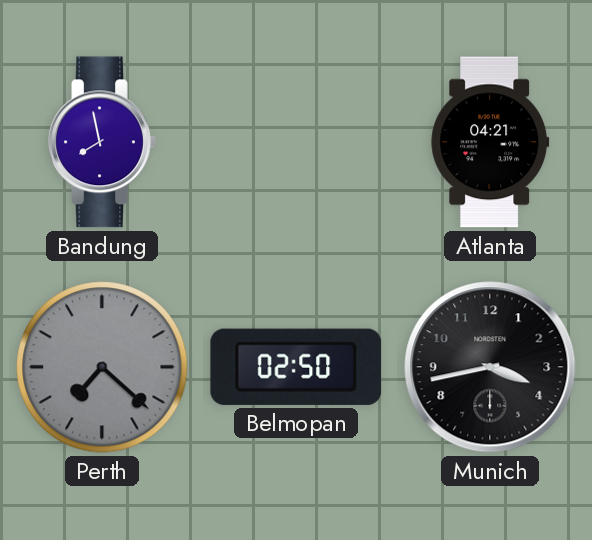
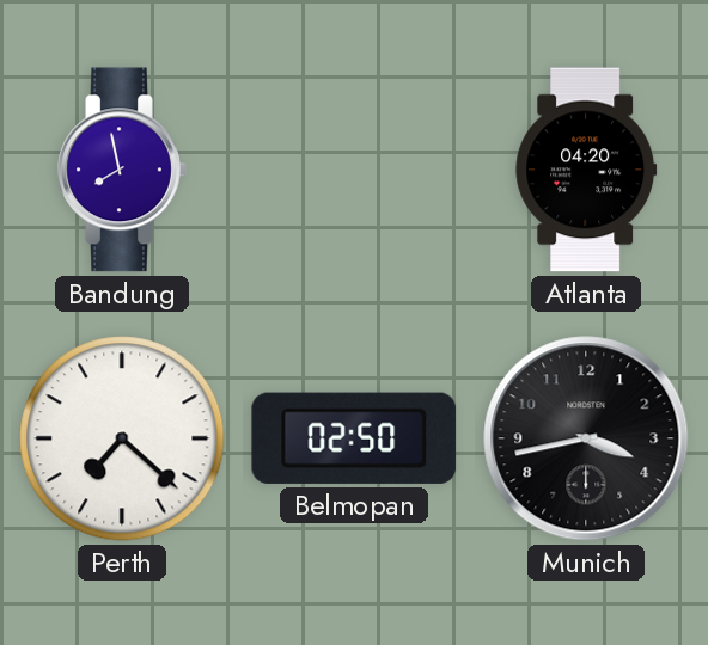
Atlanta: 04:21 -> 04:20 (586, 170)
Perth dial: grey -> white (122, 438)
